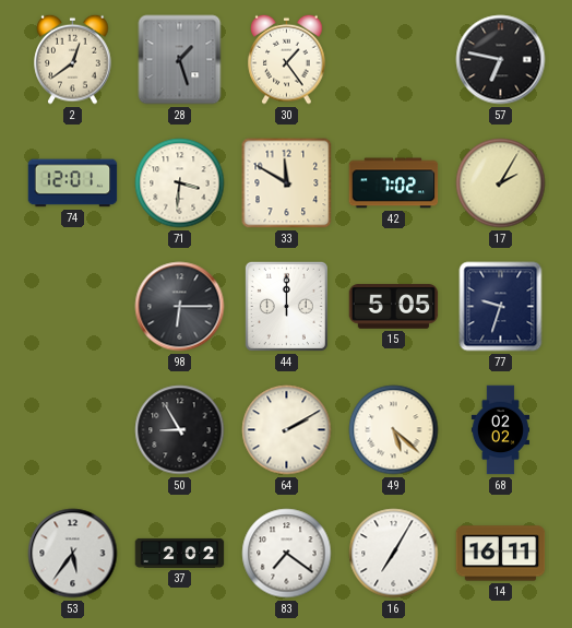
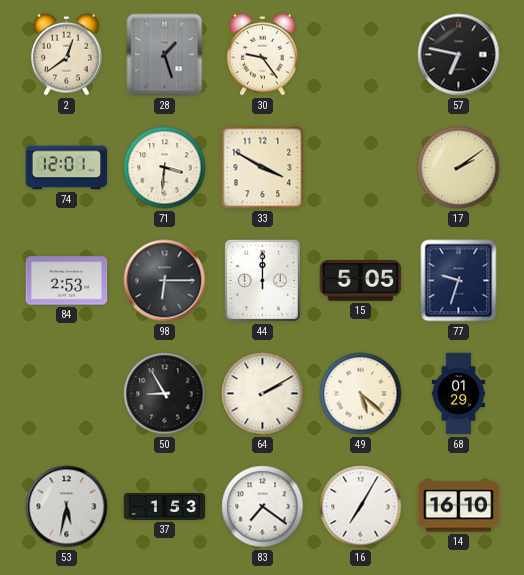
30: 1:24 -> 9:24 (263, 54)
33: 11:50 -> 3:50 (263, 168)
42: 7:02 -> none (394, 183)
17: 2:05 -> 2:09 (459, 168)
84: none -> 2:53 (67, 281)
68: 02:02 -> 01:29 (458, 394)
53: 5:36 -> 5:32 (67, 507)
37: 2:02 -> 1:53 (165, 506)
14: 16:11 -> 16:10 (459, 507)
